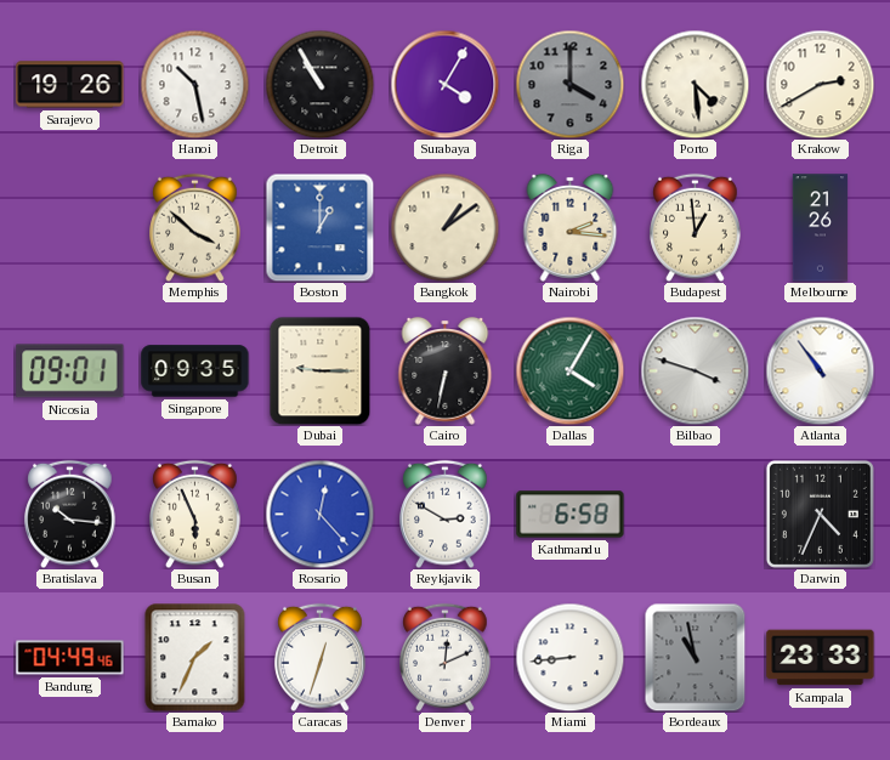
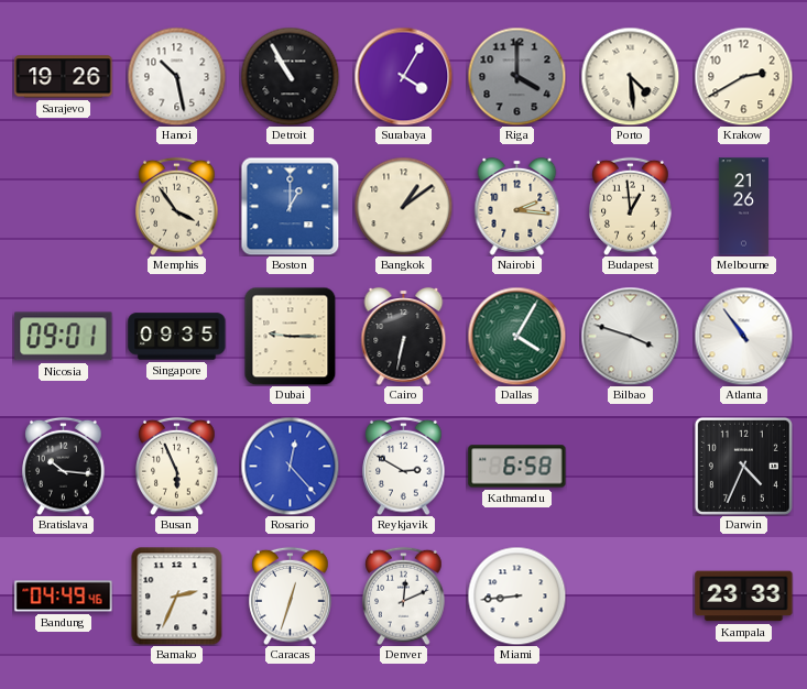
Memphis: 3:52 -> 3:54 (177, 206)
Bamako: 1:34 -> 2:34 (177, 595)
Bordeaux: 10:58 -> none (696, 657)
